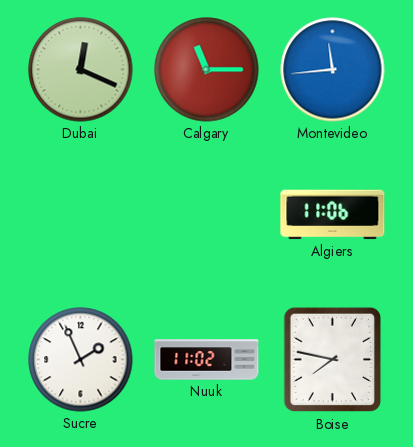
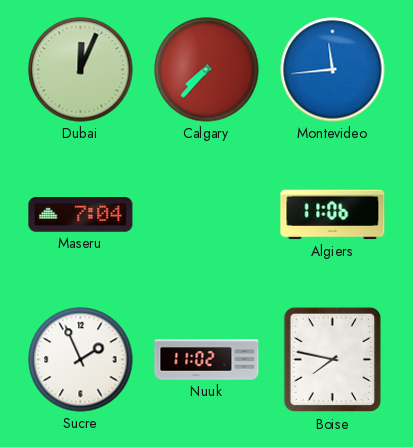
Dubai: 12:19 -> 12:04 (81, 70)
Calgary: 11:15 -> 7:37 (207, 70)
Maseru: none -> 7:04 (81, 215)
